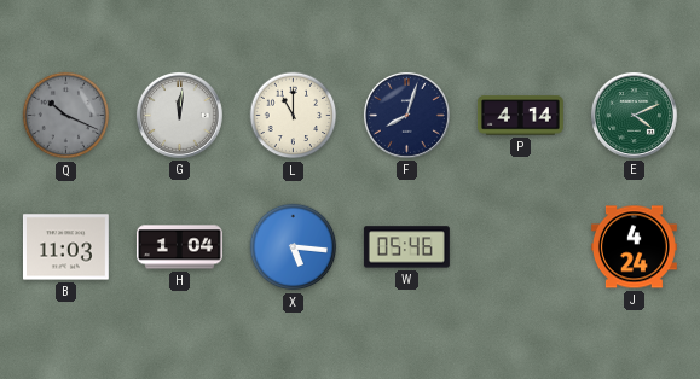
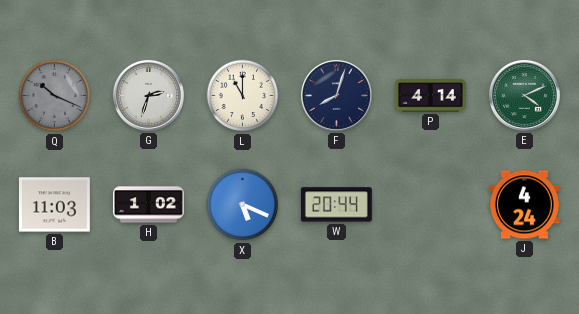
G: 12:01 -> 2:33 (148, 95)
H: 1:04 -> 1:02 (148, 205)
X: 5:16 -> 5:19 (243, 205)
W: 05:46 -> 20:44 (336, 205)
